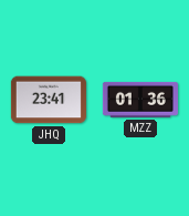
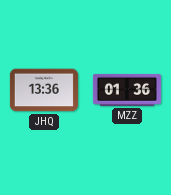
JHQ: 23:41 -> 13:36 (44, 90)
